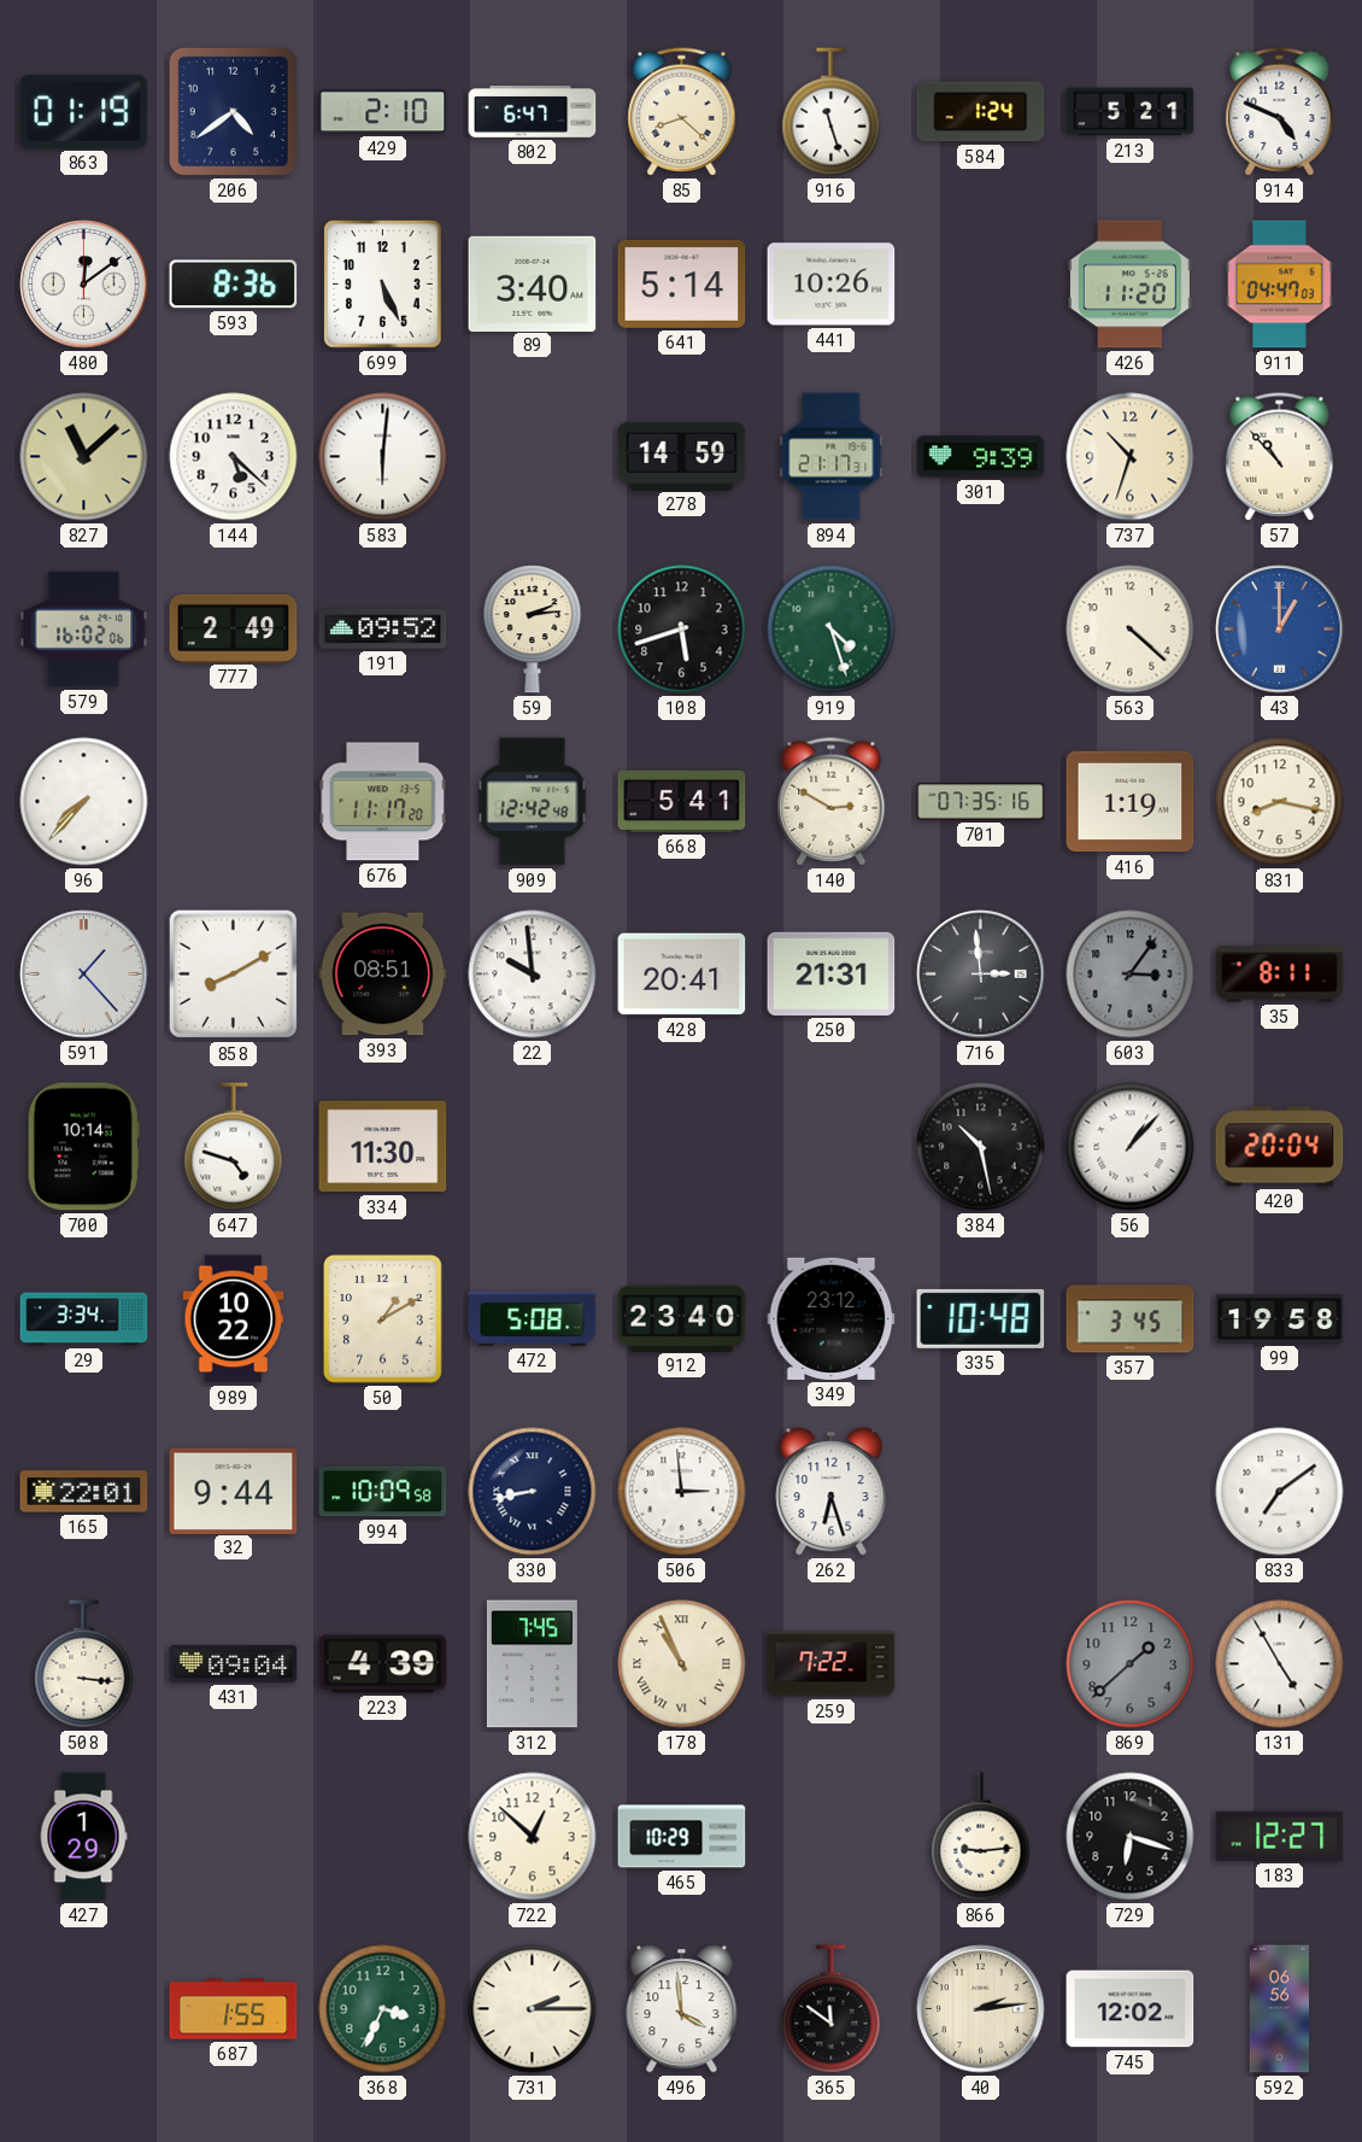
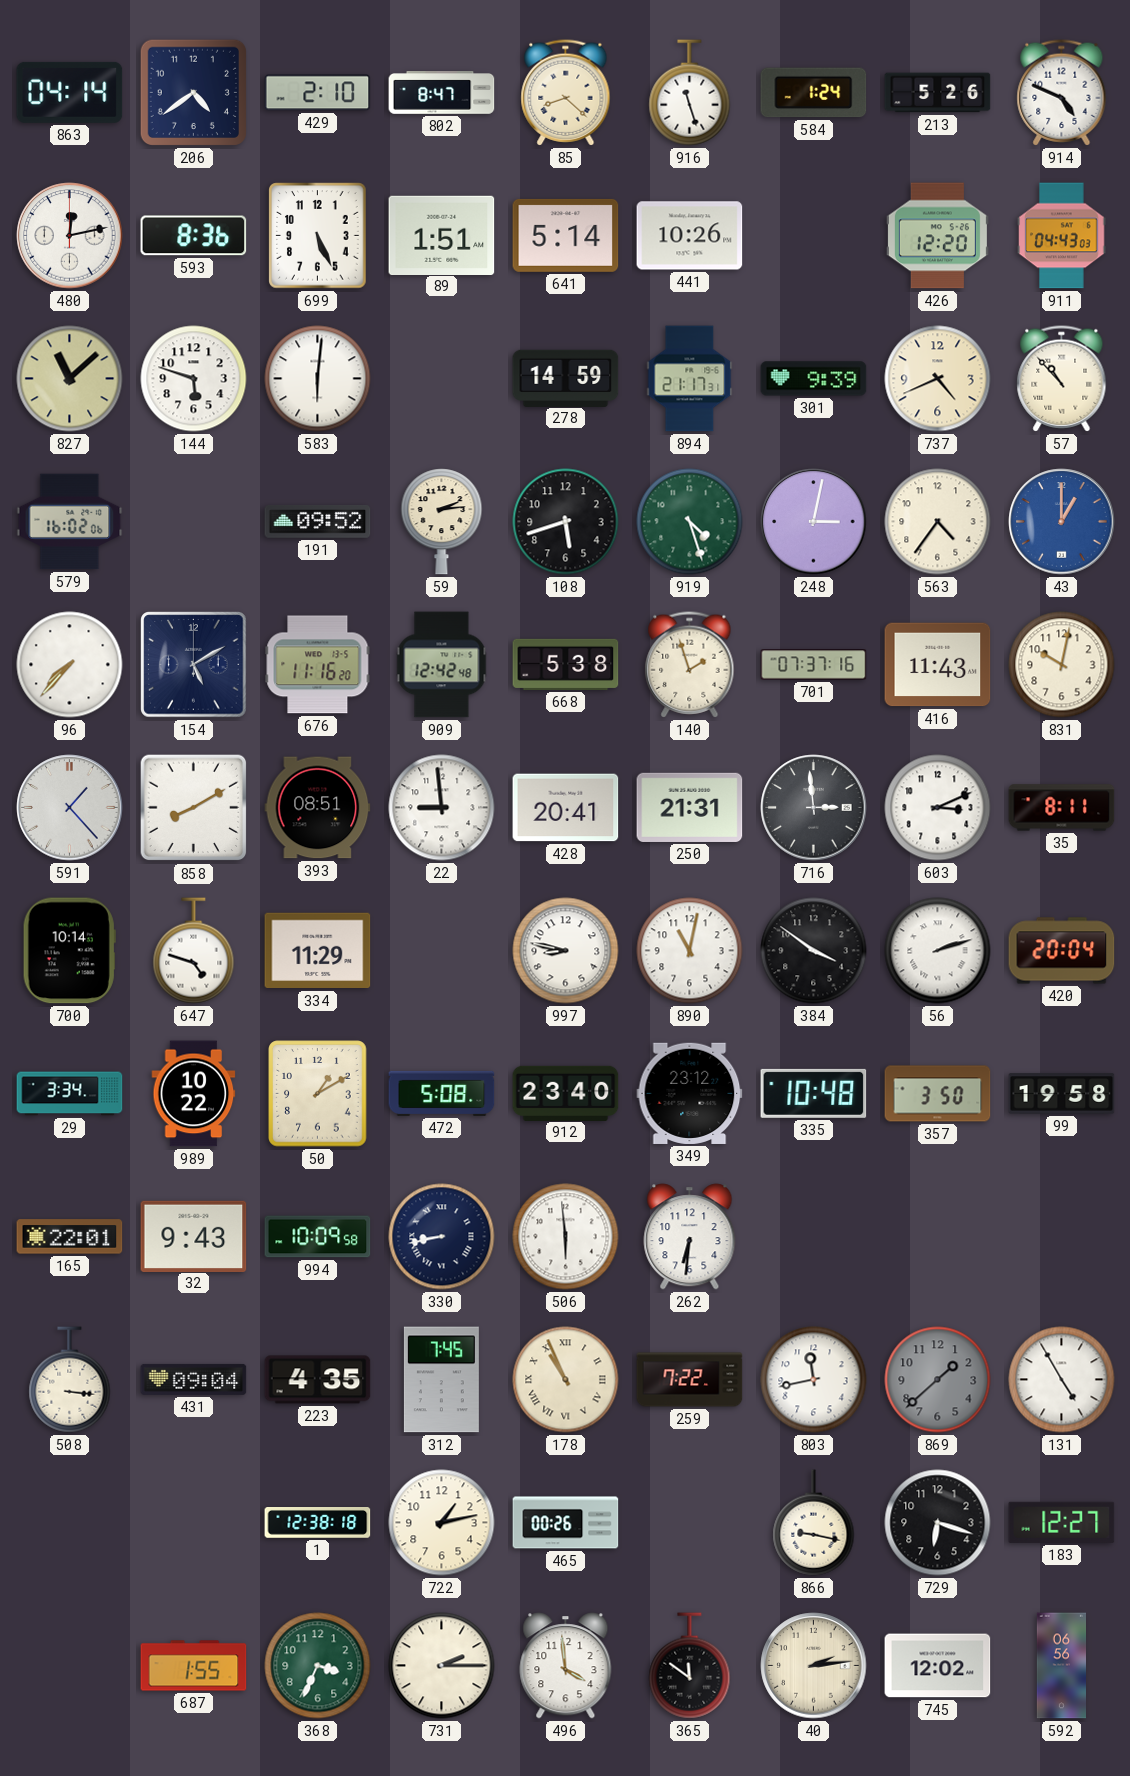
863: 01:19 -> 04:14 (70, 92)
802: 6:47 -> 8:47 (442, 93)
213: 5:21 -> 5:26 (938, 93)
480: 12:09 -> 12:13 (70, 236)
89: 3:40 -> 1:51 (442, 235)
426: 11:20 -> 12:20 (937, 236)
911: 04:47 -> 04:43 (1062, 236)
144: 5:22 -> 5:48 (194, 379)
737: 10:33 -> 4:41 (938, 379)
777: 2:49 -> none (234, 628)
248: none -> 3:02 (814, 522)
563: 4:22 -> 4:36 (938, 522)
154: none -> 5:10 (194, 665)
676: 11:17 -> 11:16 (318, 665)
668: 5:41 -> 5:38 (566, 664)
140: 2:50 -> 1:57 (690, 665)
701: 07:35 -> 07:37 (814, 665)
416: 1:19 -> 11:43 (938, 665)
831: 8:17 -> 10:02 (1062, 665)
22: 9:59 -> 8:59 (442, 808)
603: 3:06 -> 3:11 (938, 808)
603 dial: grey -> white (938, 808)
334: 11:30 -> 11:29 (318, 951)
997: none -> 8:47 (566, 951)
890: none -> 11:02 (690, 951)
384: 10:28 -> 3:51 (814, 951)
56: 1:07 -> 2:12 (938, 951)
357: 3:45 -> 3:50 (938, 1094)
32: 9:44 -> 9:43 (194, 1236)
506: 2:59 -> 5:59 (566, 1237)
262: 6:27 -> 6:31 (690, 1237)
833: 7:09 -> none (1280, 1492)
223: 4:39 -> 4:35 (318, 1380)
803: none -> 11:43 (814, 1380)
427: 1:29 -> none (83, 1837)
1: none -> 12:38 (318, 1523)
722: 12:52 -> 1:13 (442, 1523)
465: 10:29 -> 00:26 (566, 1523)
866: 9:14 -> 9:17 (814, 1523)
